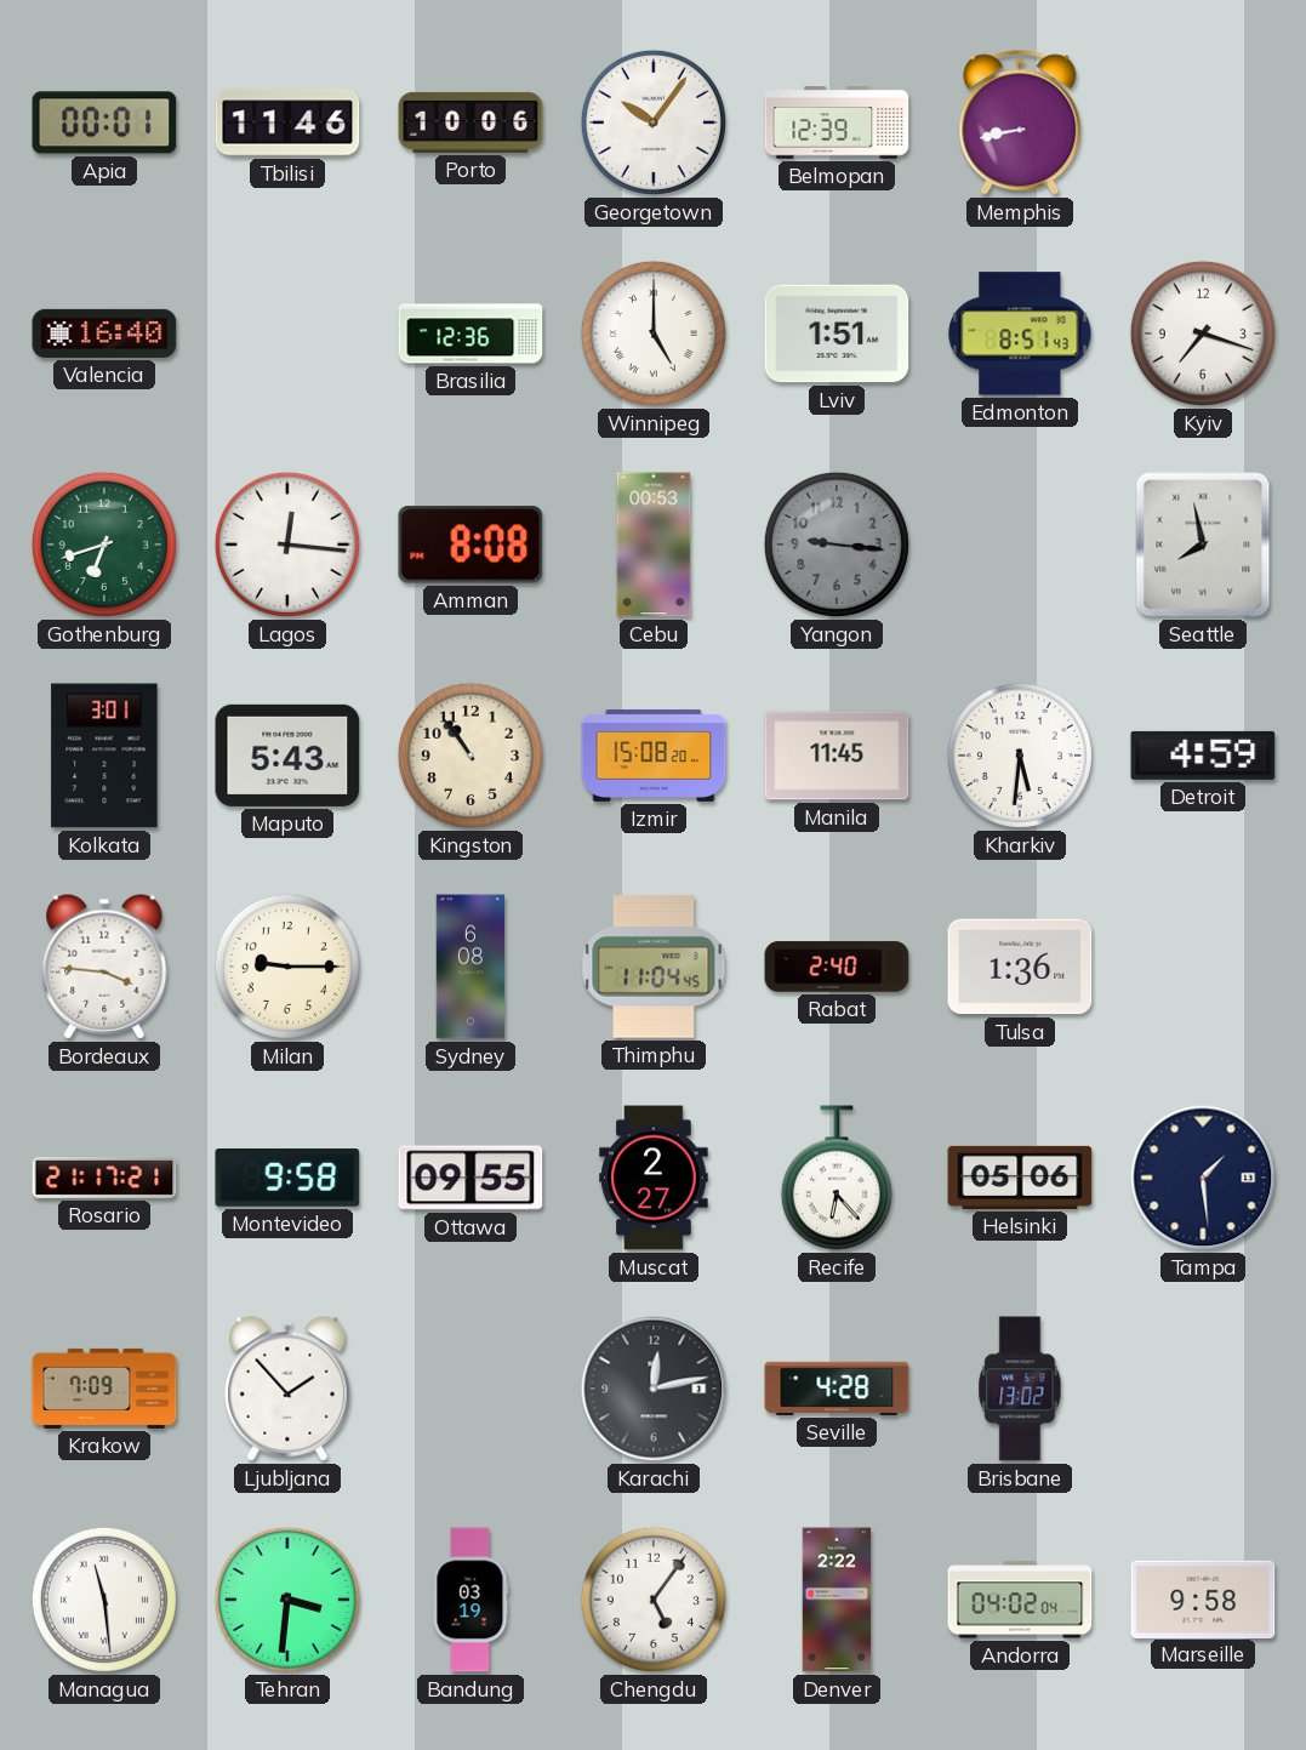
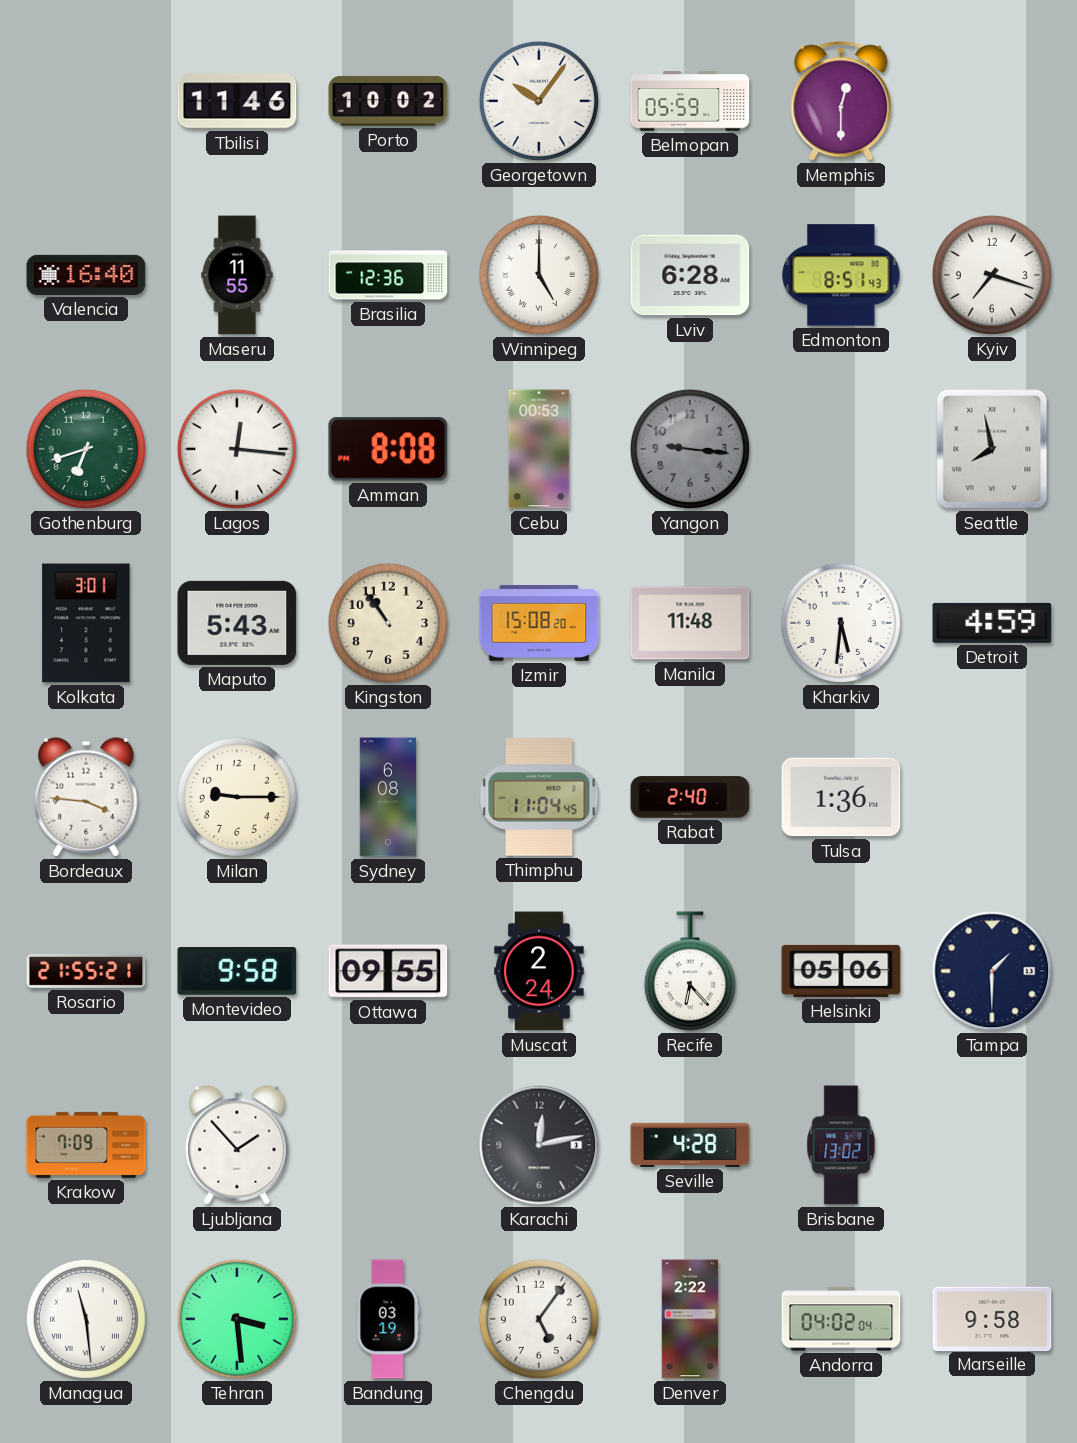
Apia: 00:01 -> none (104, 122)
Porto: 10:06 -> 10:02 (388, 101)
Belmopan: 12:39 -> 05:59 (690, 101)
Memphis: 8:43 -> 12:30 (841, 101)
Maseru: none -> 11:55 (237, 275)
Lviv: 1:51 -> 6:28 (690, 275)
Manila: 11:45 -> 11:48 (690, 623)
Rosario: 21:17 -> 21:55 (86, 971)
Muscat: 2:27 -> 2:24 (539, 971)
Tampa: 1:29 -> 1:30 (992, 971)
Tehran: 3:31 -> 3:29 (237, 1319)
